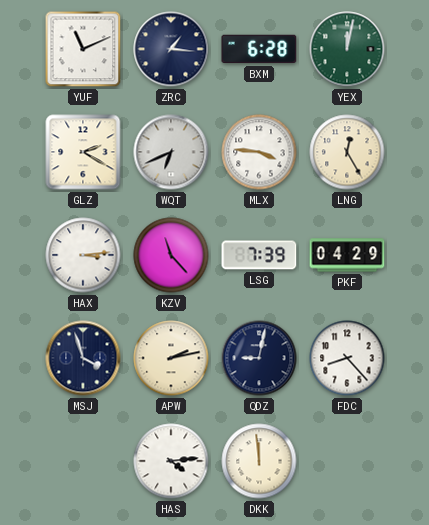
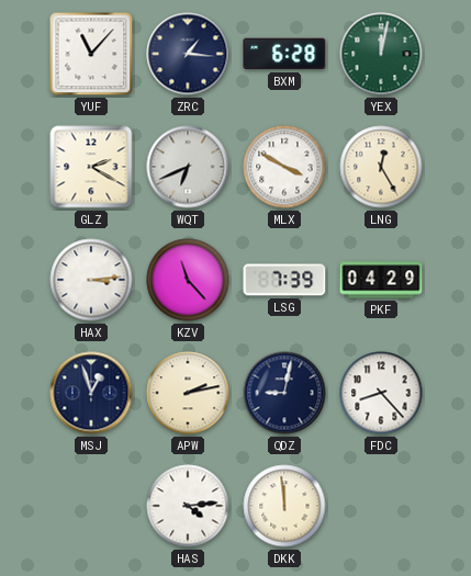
YUF: 11:11 -> 11:07 (91, 54)
MLX: 3:46 -> 3:50 (284, 167)
MSJ: 3:57 -> 12:57 (91, 393)
